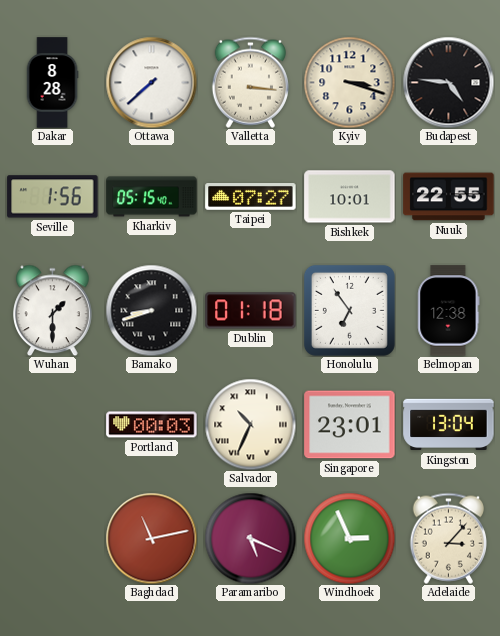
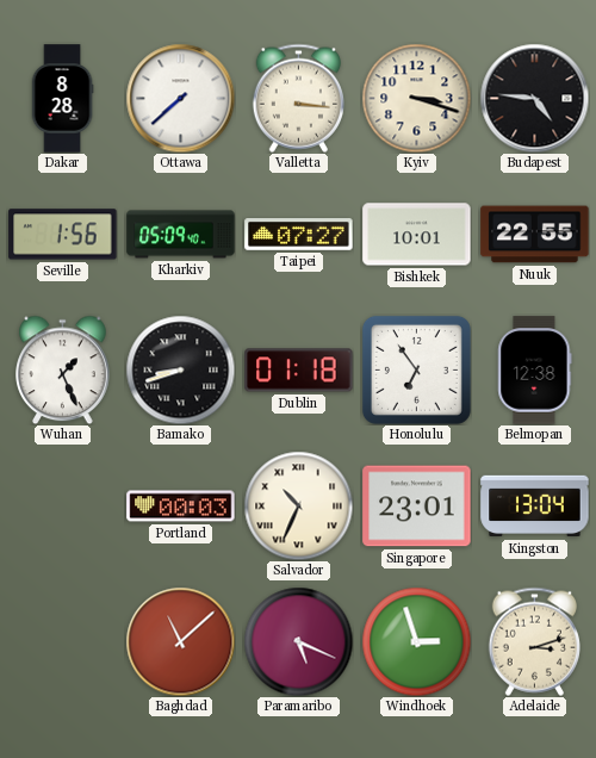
Kharkiv: 05:15 -> 05:09 (181, 235)
Wuhan: 1:30 -> 1:26 (63, 369)
Baghdad: 11:13 -> 11:08 (180, 641)
Windhoek: 2:56 -> 2:57 (416, 641)
Adelaide: 3:07 -> 3:12 (534, 641)
